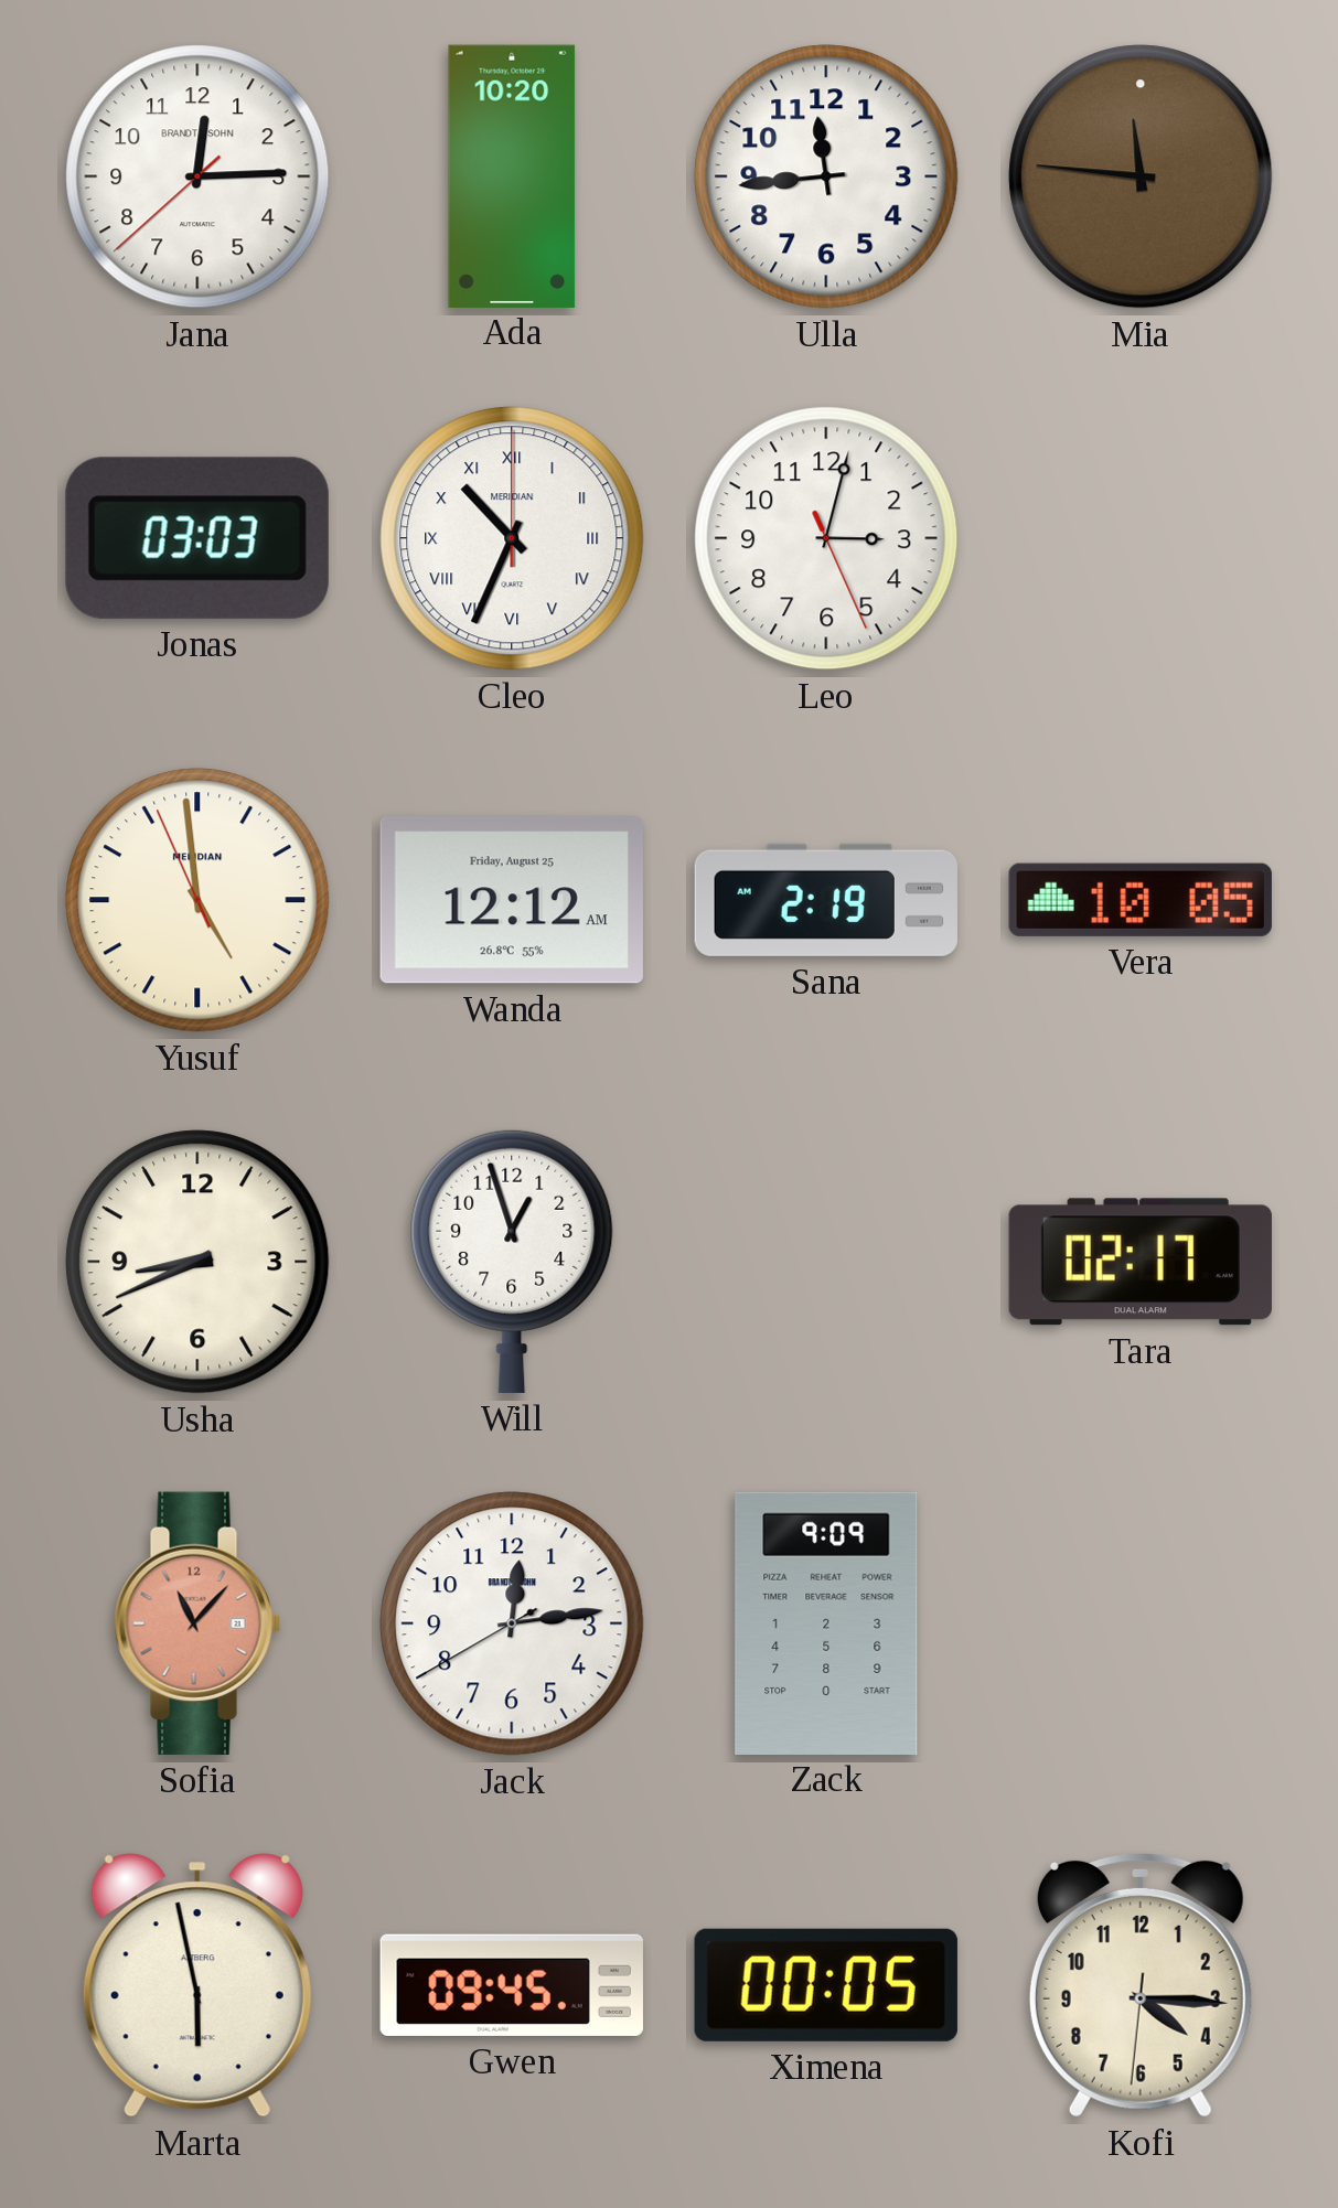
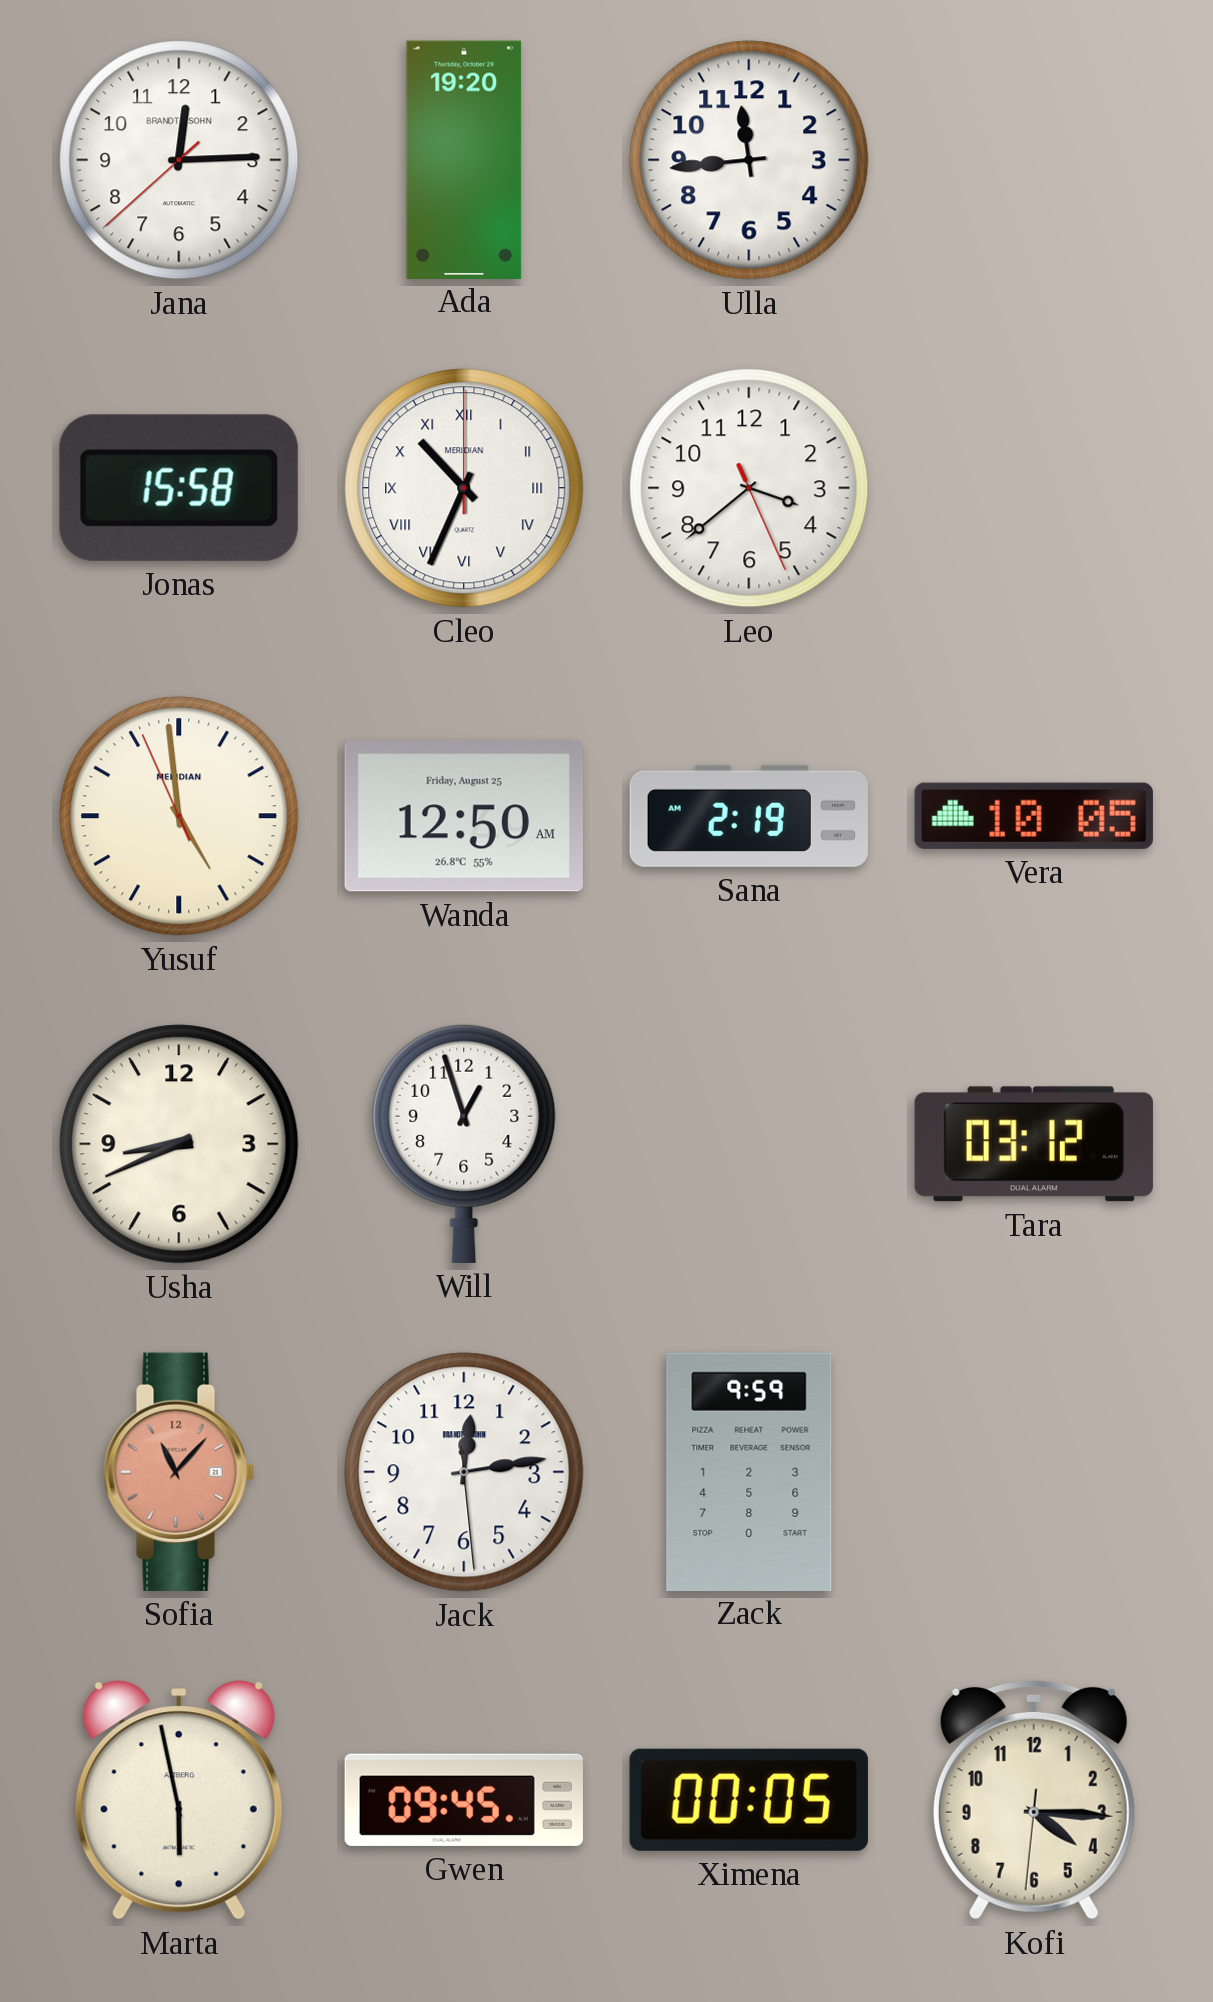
Ada: 10:20 -> 19:20 (464, 159)
Mia: 11:46 -> none (1141, 176)
Jonas: 03:03 -> 15:58 (179, 488)
Leo: 3:02 -> 3:38 (749, 488)
Wanda: 12:12 -> 12:50 (464, 816)
Tara: 02:17 -> 03:12 (1034, 1144)
Jack: 12:13:40 -> 12:13:29 (464, 1472)
Zack: 9:09 -> 9:59 (749, 1471)
